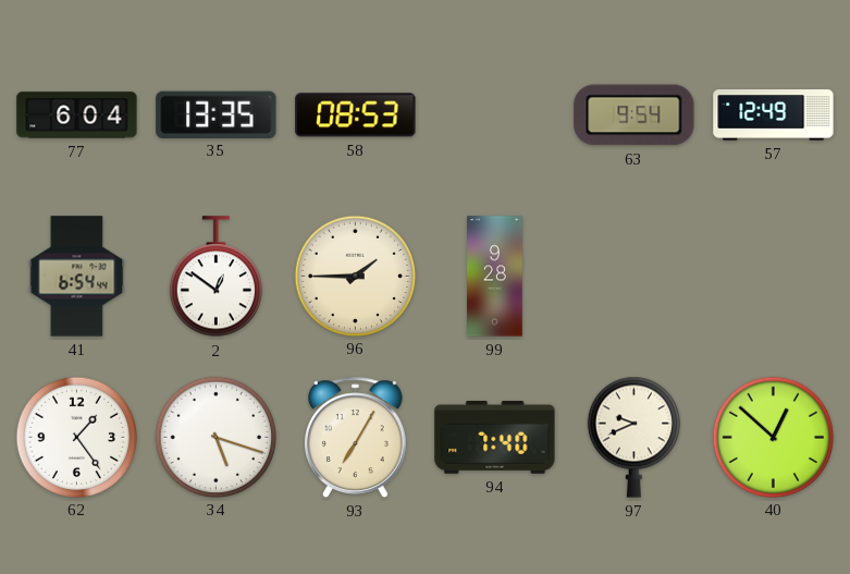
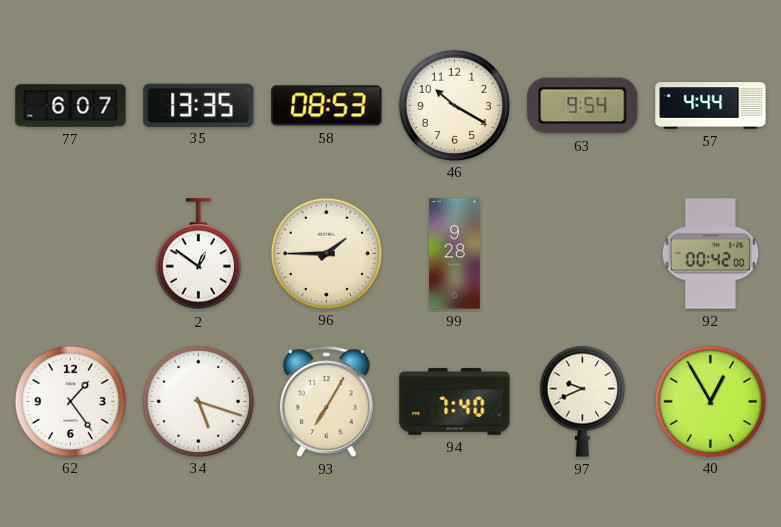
77: 6:04 -> 6:07 (71, 106)
46: none -> 10:20 (454, 105)
57: 12:49 -> 4:44 (711, 106)
41: 6:54 -> none (77, 277)
92: none -> 00:42 (711, 254)
40: 12:52 -> 12:55 (710, 401)
